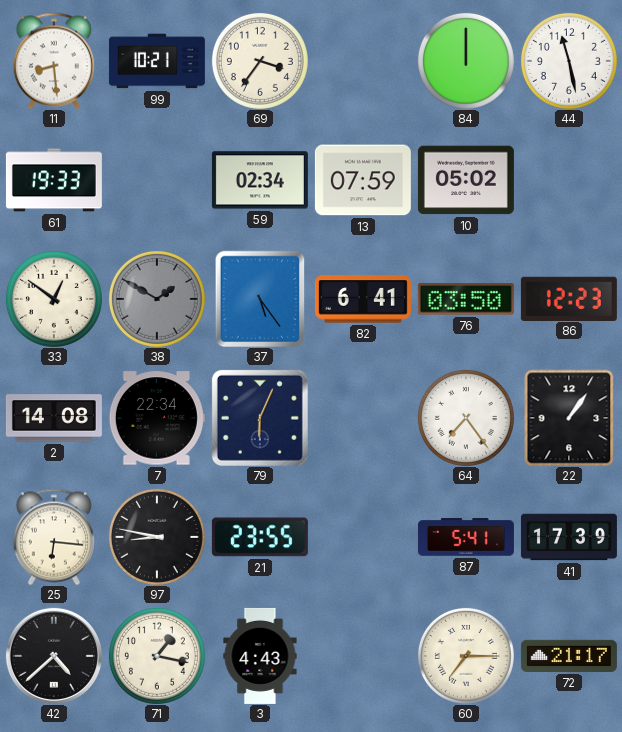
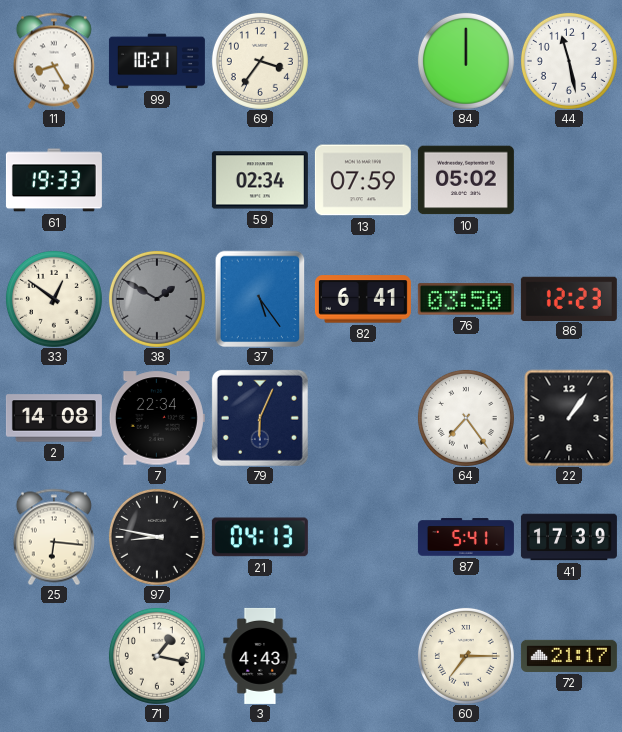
11: 8:29 -> 8:25 (54, 61)
21: 23:55 -> 04:13 (260, 537)
42: 4:38 -> none (54, 656)
